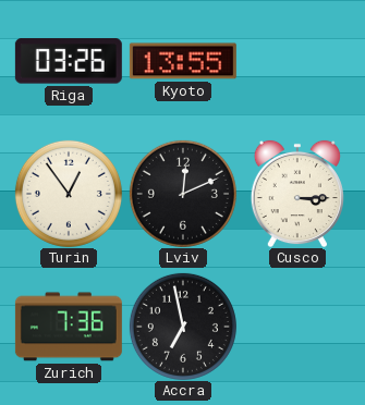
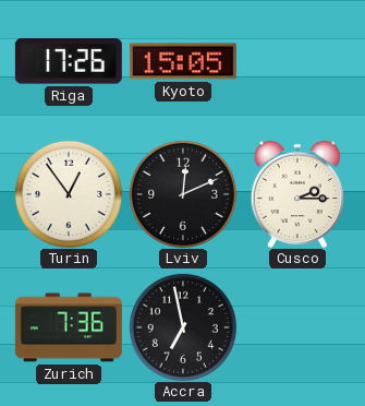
Riga: 03:26 -> 17:26 (69, 61)
Kyoto: 13:55 -> 15:05 (183, 61)
Cusco: 3:15 -> 2:15 (297, 194)
